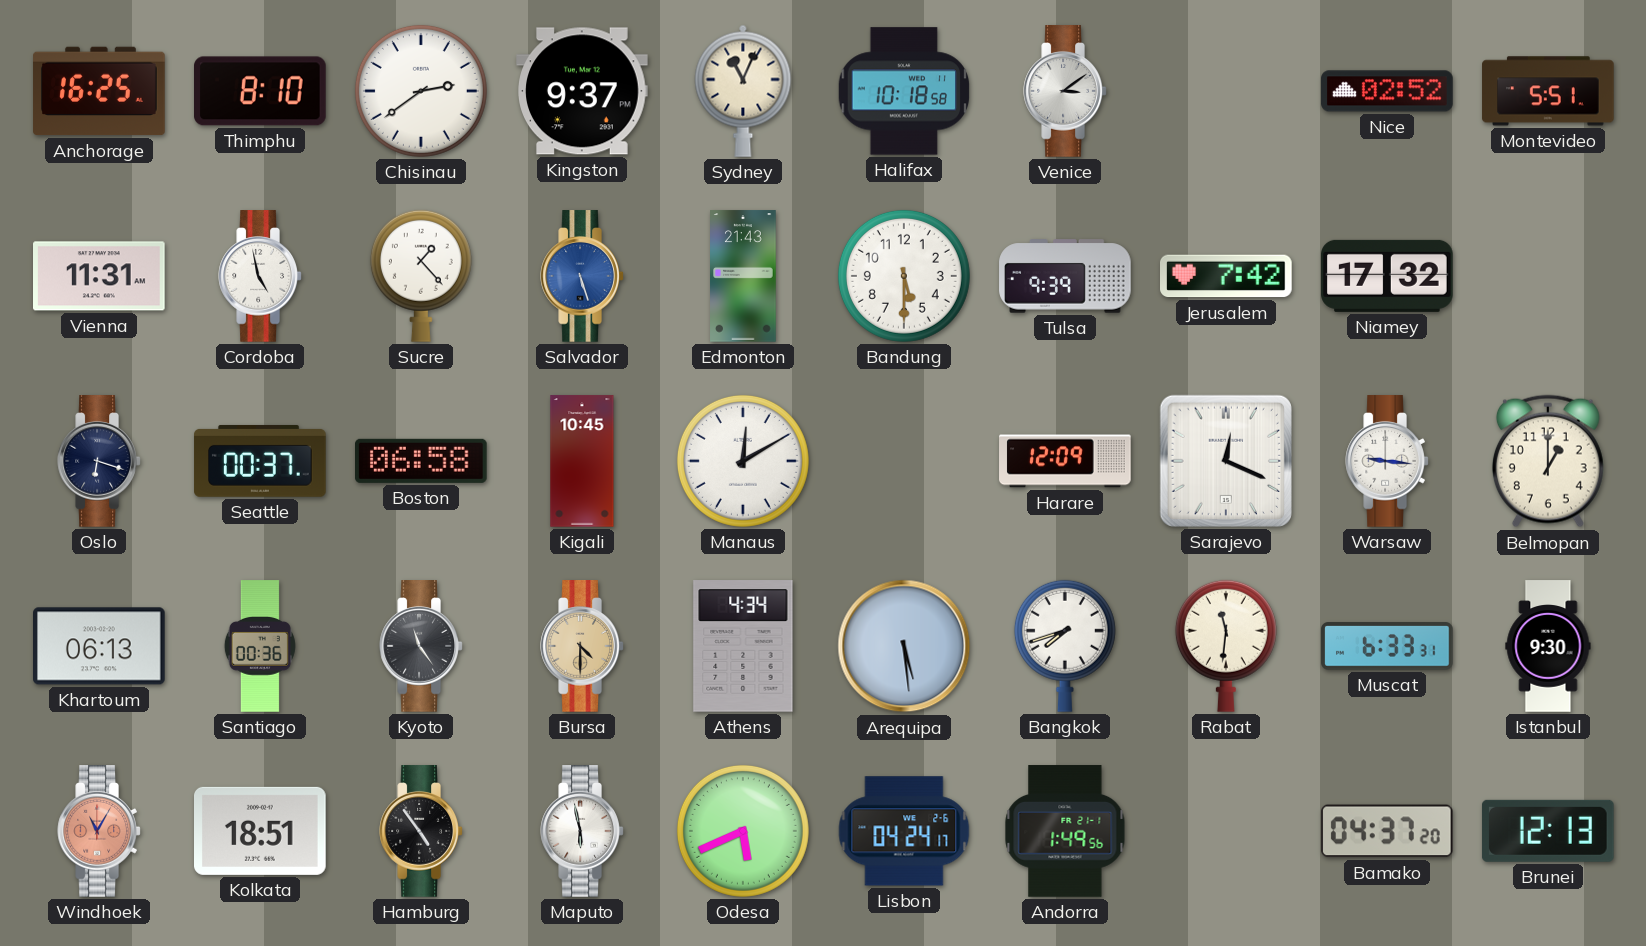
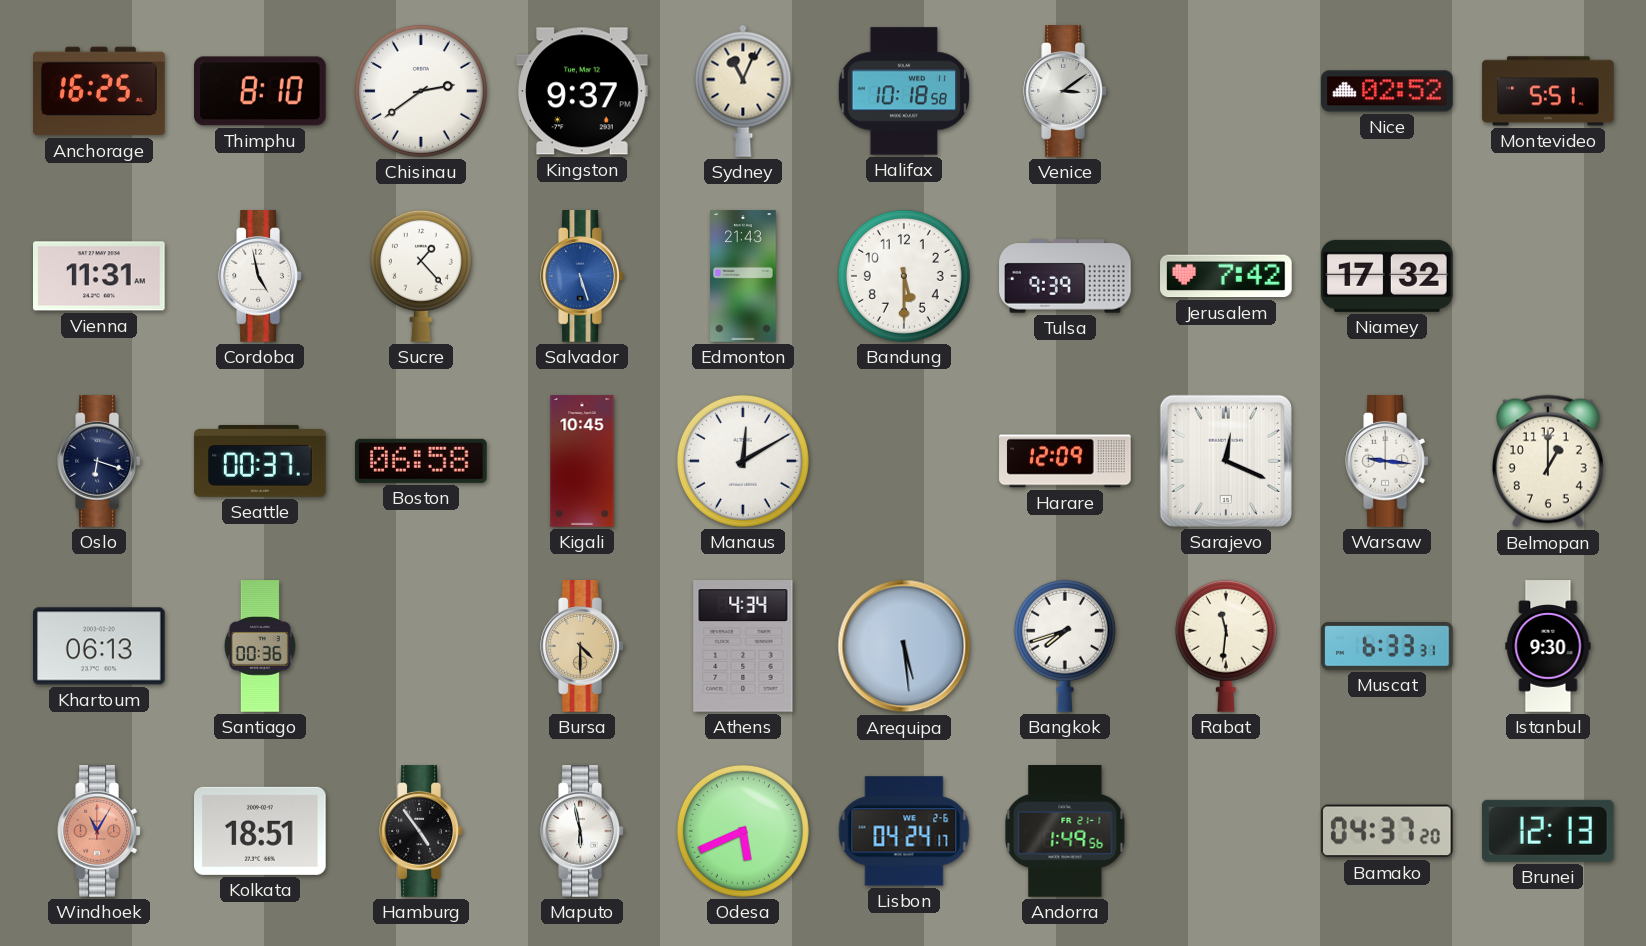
Kyoto: 11:24 -> none (421, 646)
